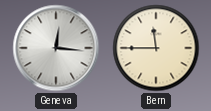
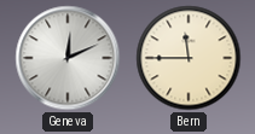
Geneva: 12:16 -> 12:11 (68, 58)
